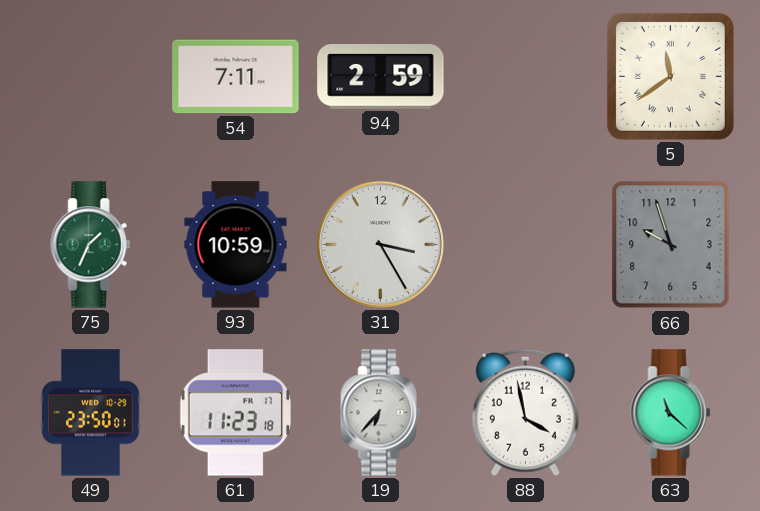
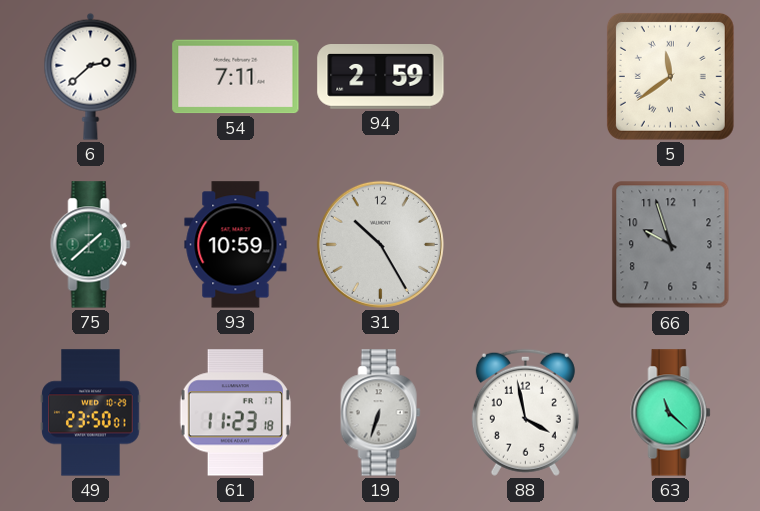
6: none -> 2:38 (91, 76)
75: 1:34 -> 1:38 (91, 245)
31: 3:25 -> 10:25 (380, 244)
19: 6:37 -> 6:33 (381, 413)
